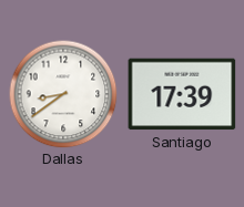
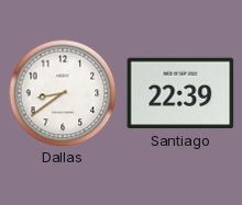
Santiago: 17:39 -> 22:39 (180, 93)
